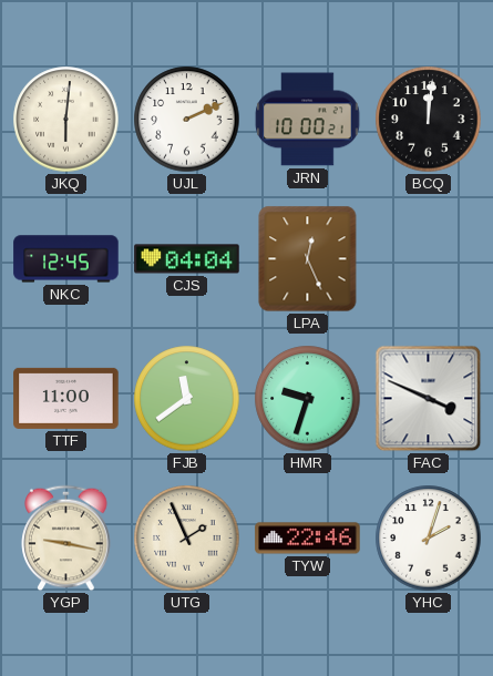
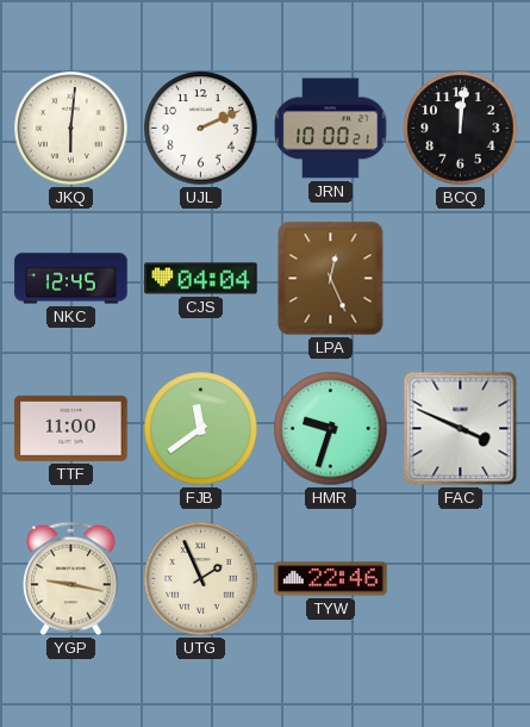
YHC: 2:03 -> none (429, 539)
